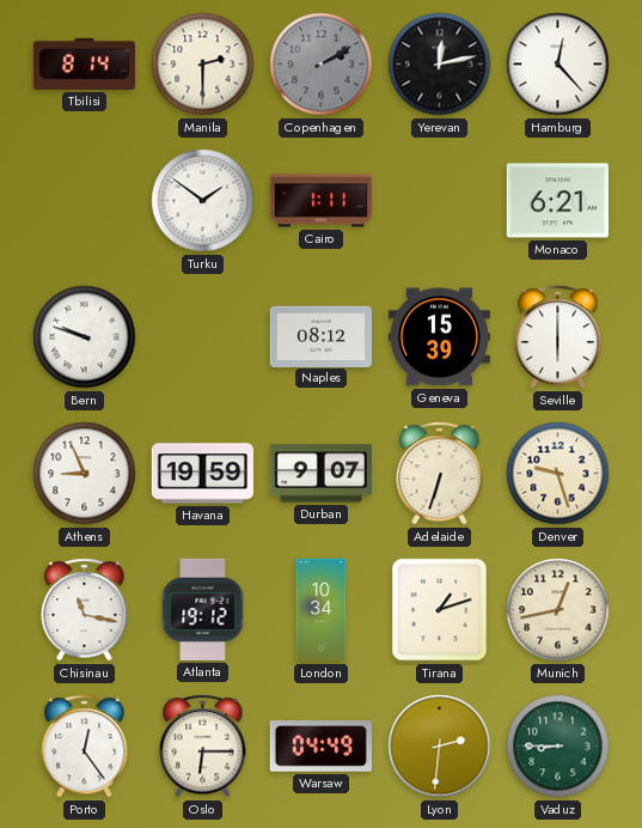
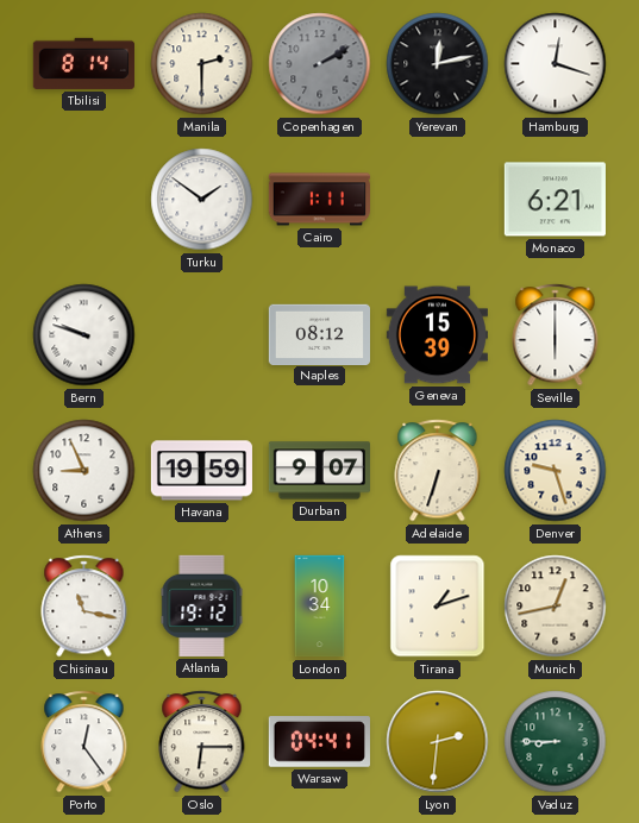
Hamburg: 12:23 -> 12:18 (556, 64)
Warsaw: 04:49 -> 04:41 (319, 742)
